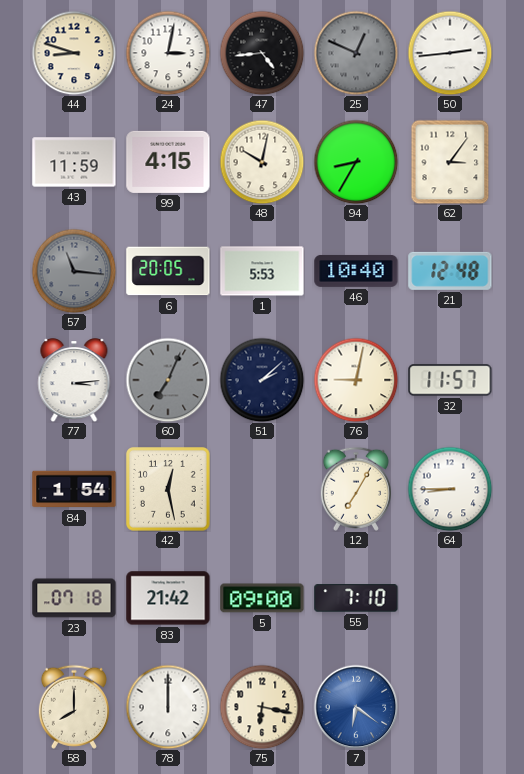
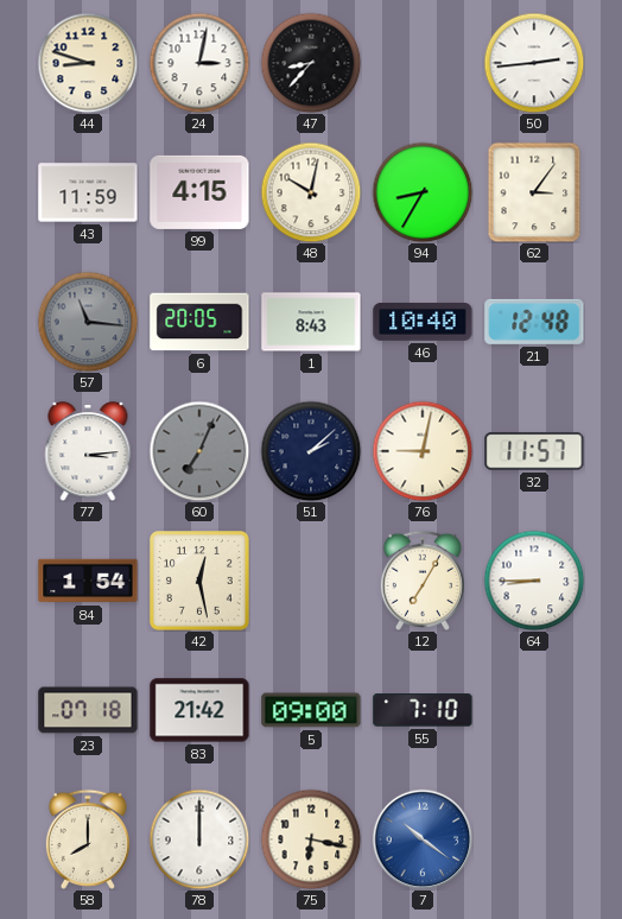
47: 4:44 -> 8:37 (311, 63)
25: 12:49 -> none (356, 53)
1: 5:53 -> 8:43 (311, 322)
7: 6:21 -> 10:21 (423, 839)
